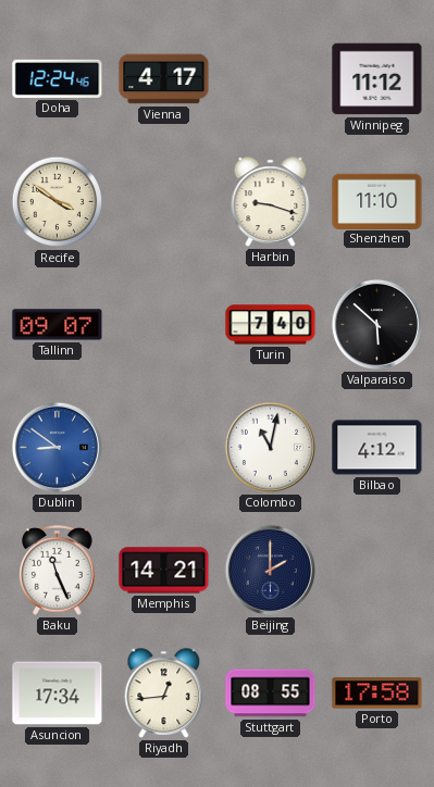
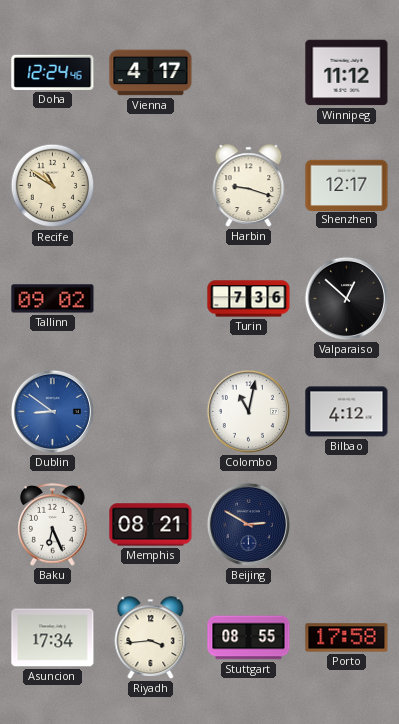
Recife: 3:51 -> 10:51 (53, 186)
Shenzhen: 11:10 -> 12:17 (347, 185)
Tallinn: 09:07 -> 09:02 (53, 299)
Turin: 7:40 -> 7:36 (249, 299)
Valparaiso: 5:52 -> 12:52 (346, 298)
Baku: 11:26 -> 6:26 (53, 525)
Memphis: 14:21 -> 08:21 (151, 525)
Beijing: 2:00 -> 2:50 (248, 524)
Riyadh: 12:44 -> 3:44 (151, 638)
